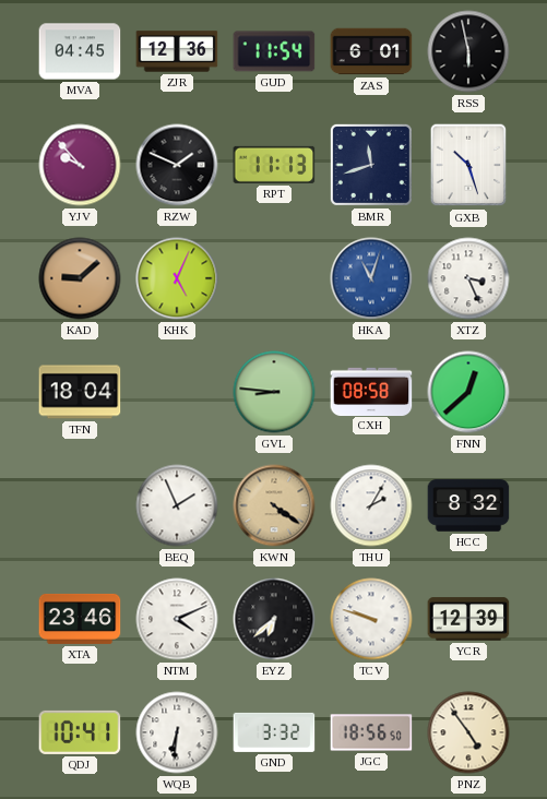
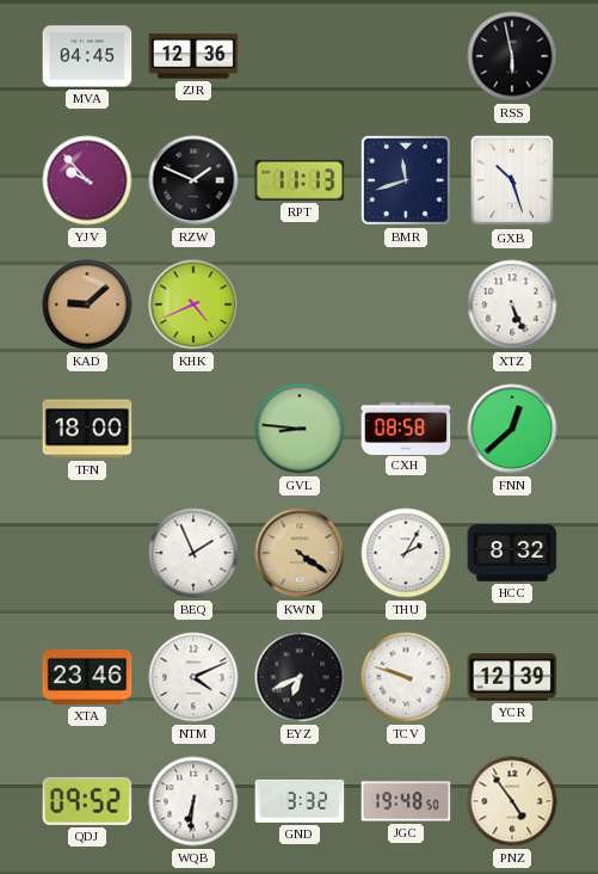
GUD: 11:54 -> none (274, 51)
ZAS: 6:01 -> none (371, 51)
KHK: 5:04 -> 4:41 (193, 304)
HKA: 11:03 -> none (371, 278)
XTZ: 3:26 -> 5:26 (512, 304)
TFN: 18:04 -> 18:00 (87, 429)
EYZ: 6:38 -> 6:41 (300, 677)
QDJ: 10:41 -> 09:52 (87, 801)
JGC: 18:56 -> 19:48 (406, 801)
